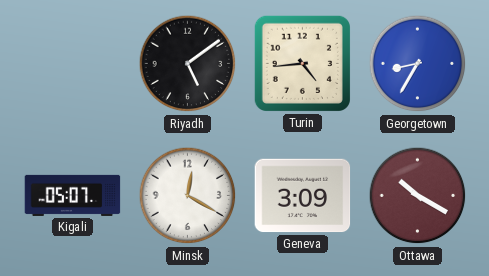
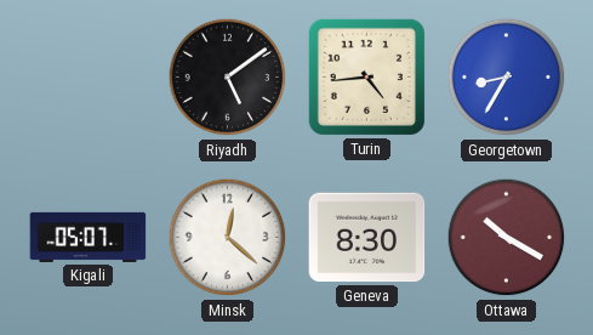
Minsk: 12:20 -> 12:22 (228, 238)
Geneva: 3:09 -> 8:30 (367, 238)
